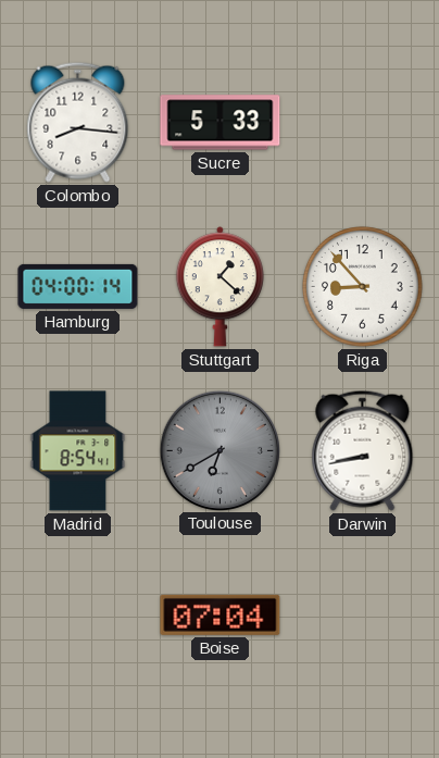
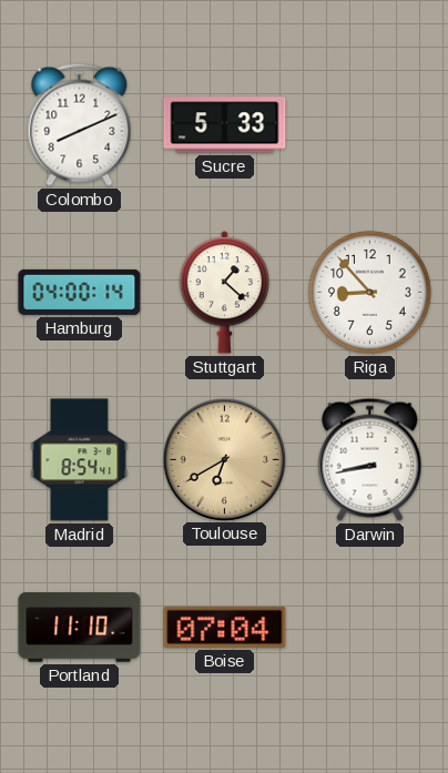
Colombo: 8:16 -> 8:11 (80, 124)
Toulouse dial: grey -> champagne (224, 459)
Portland: none -> 11:10 (80, 628)
